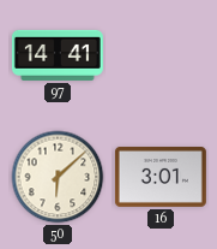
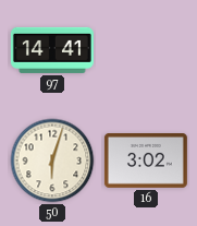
50: 6:08 -> 6:03 (52, 160)
16: 3:01 -> 3:02 (146, 162)
